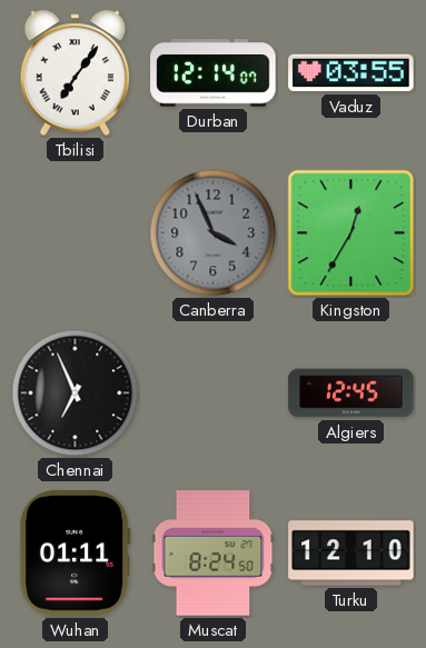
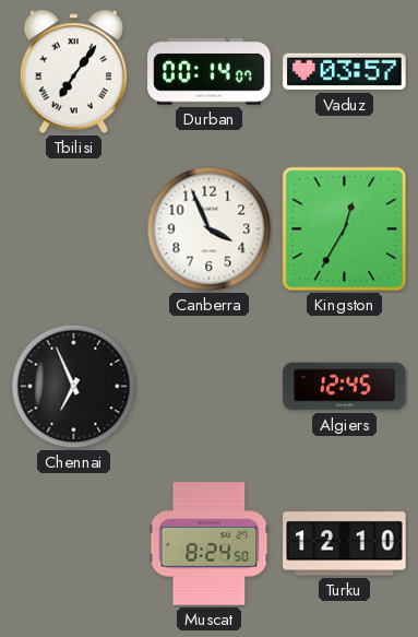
Durban: 12:14 -> 00:14 (210, 72)
Vaduz: 03:55 -> 03:57 (345, 72)
Canberra dial: grey -> white (210, 229)
Wuhan: 01:11 -> none (75, 554)
